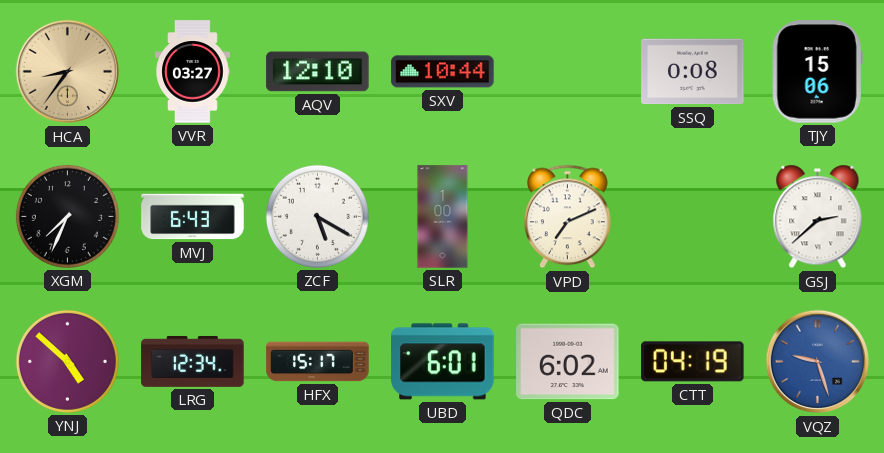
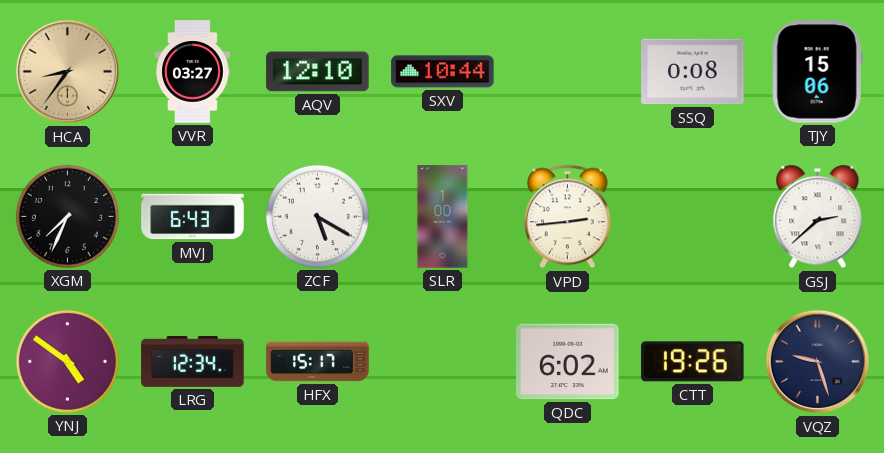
VPD: 7:11 -> 2:44 (568, 217)
YNJ: 4:52 -> 4:51 (67, 361)
UBD: 6:01 -> none (443, 362)
CTT: 04:19 -> 19:26 (693, 362)
VQZ dial: blue -> navy (818, 362)
